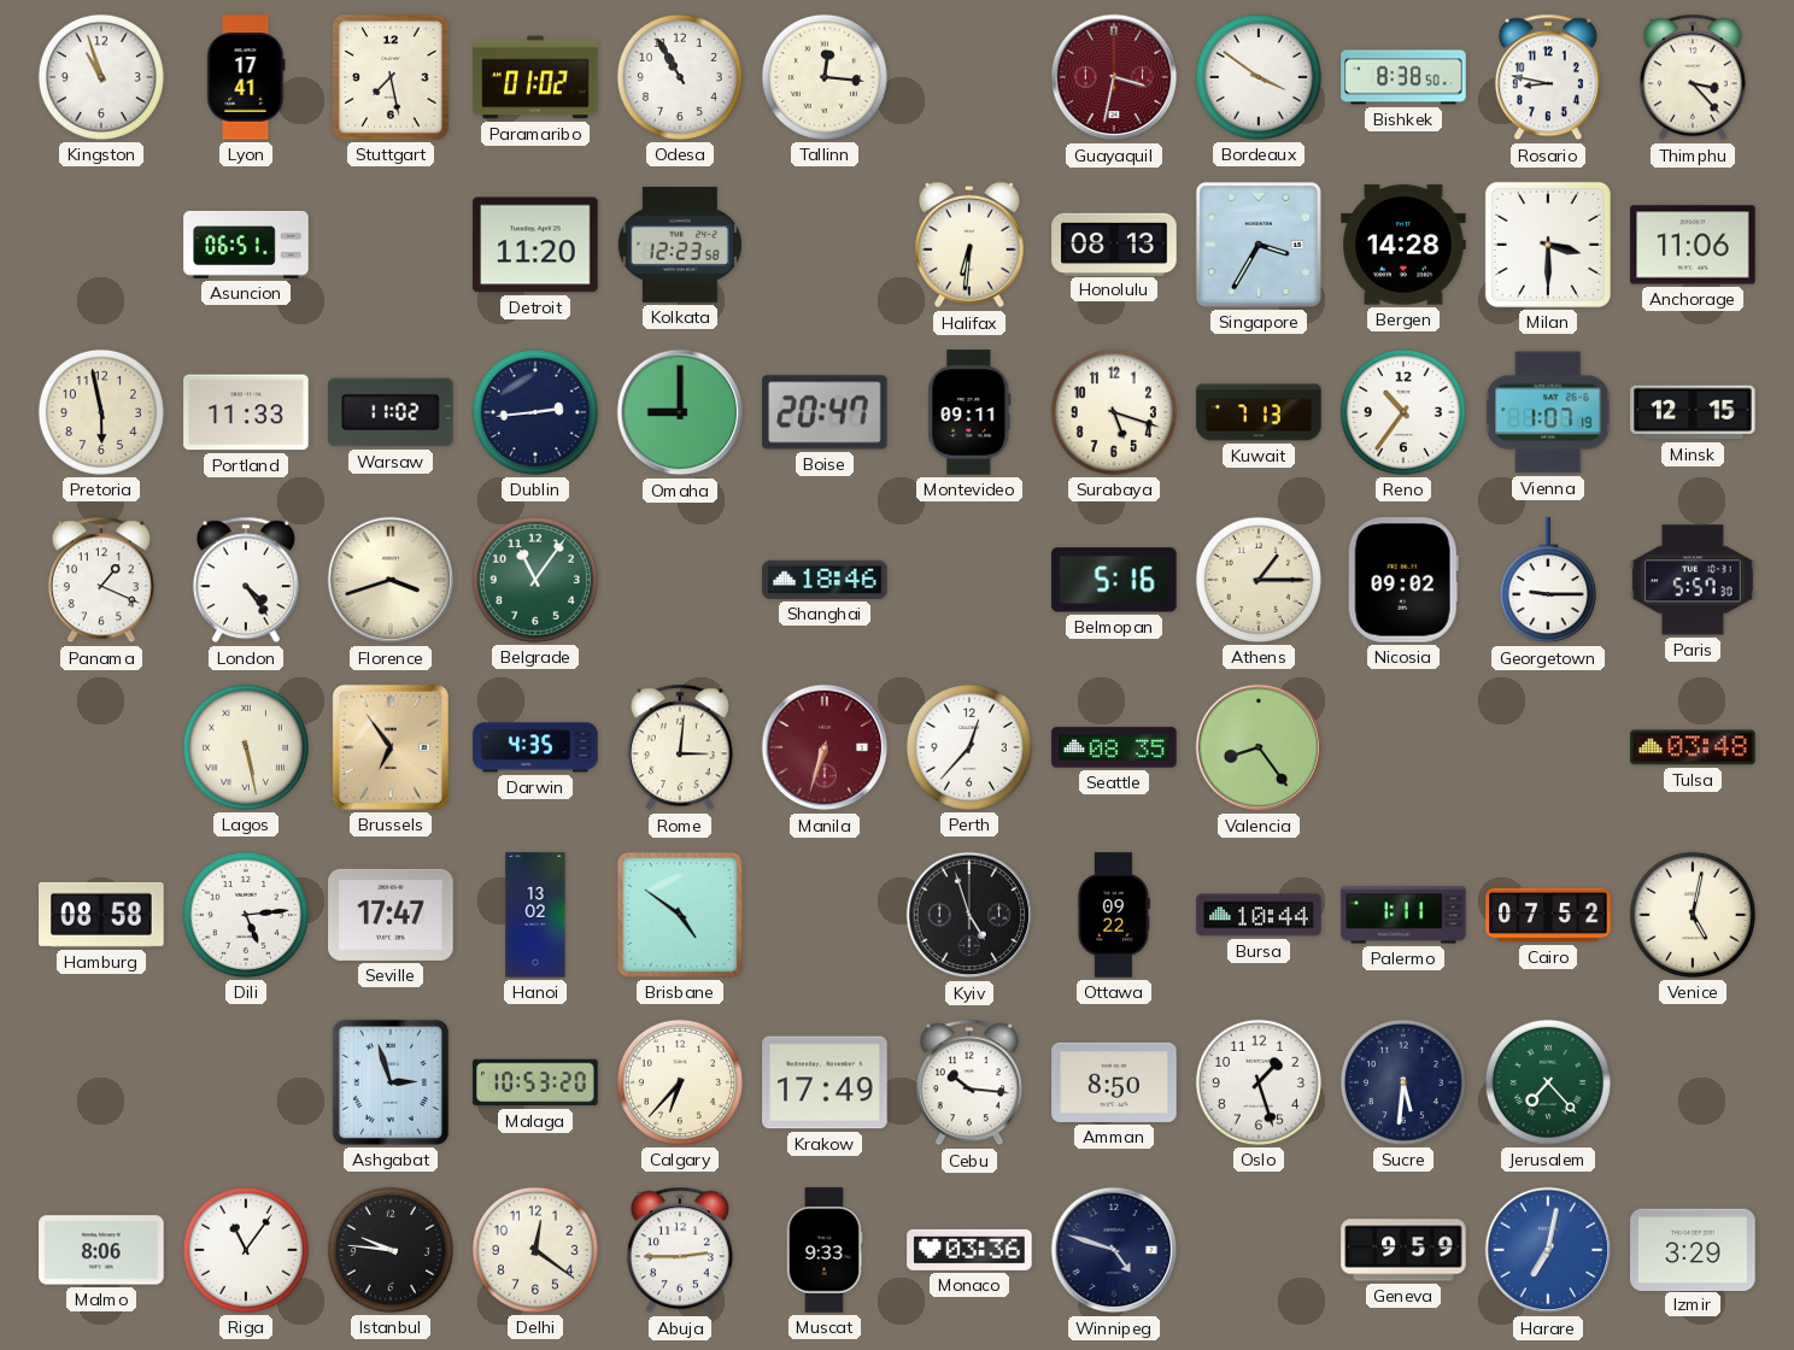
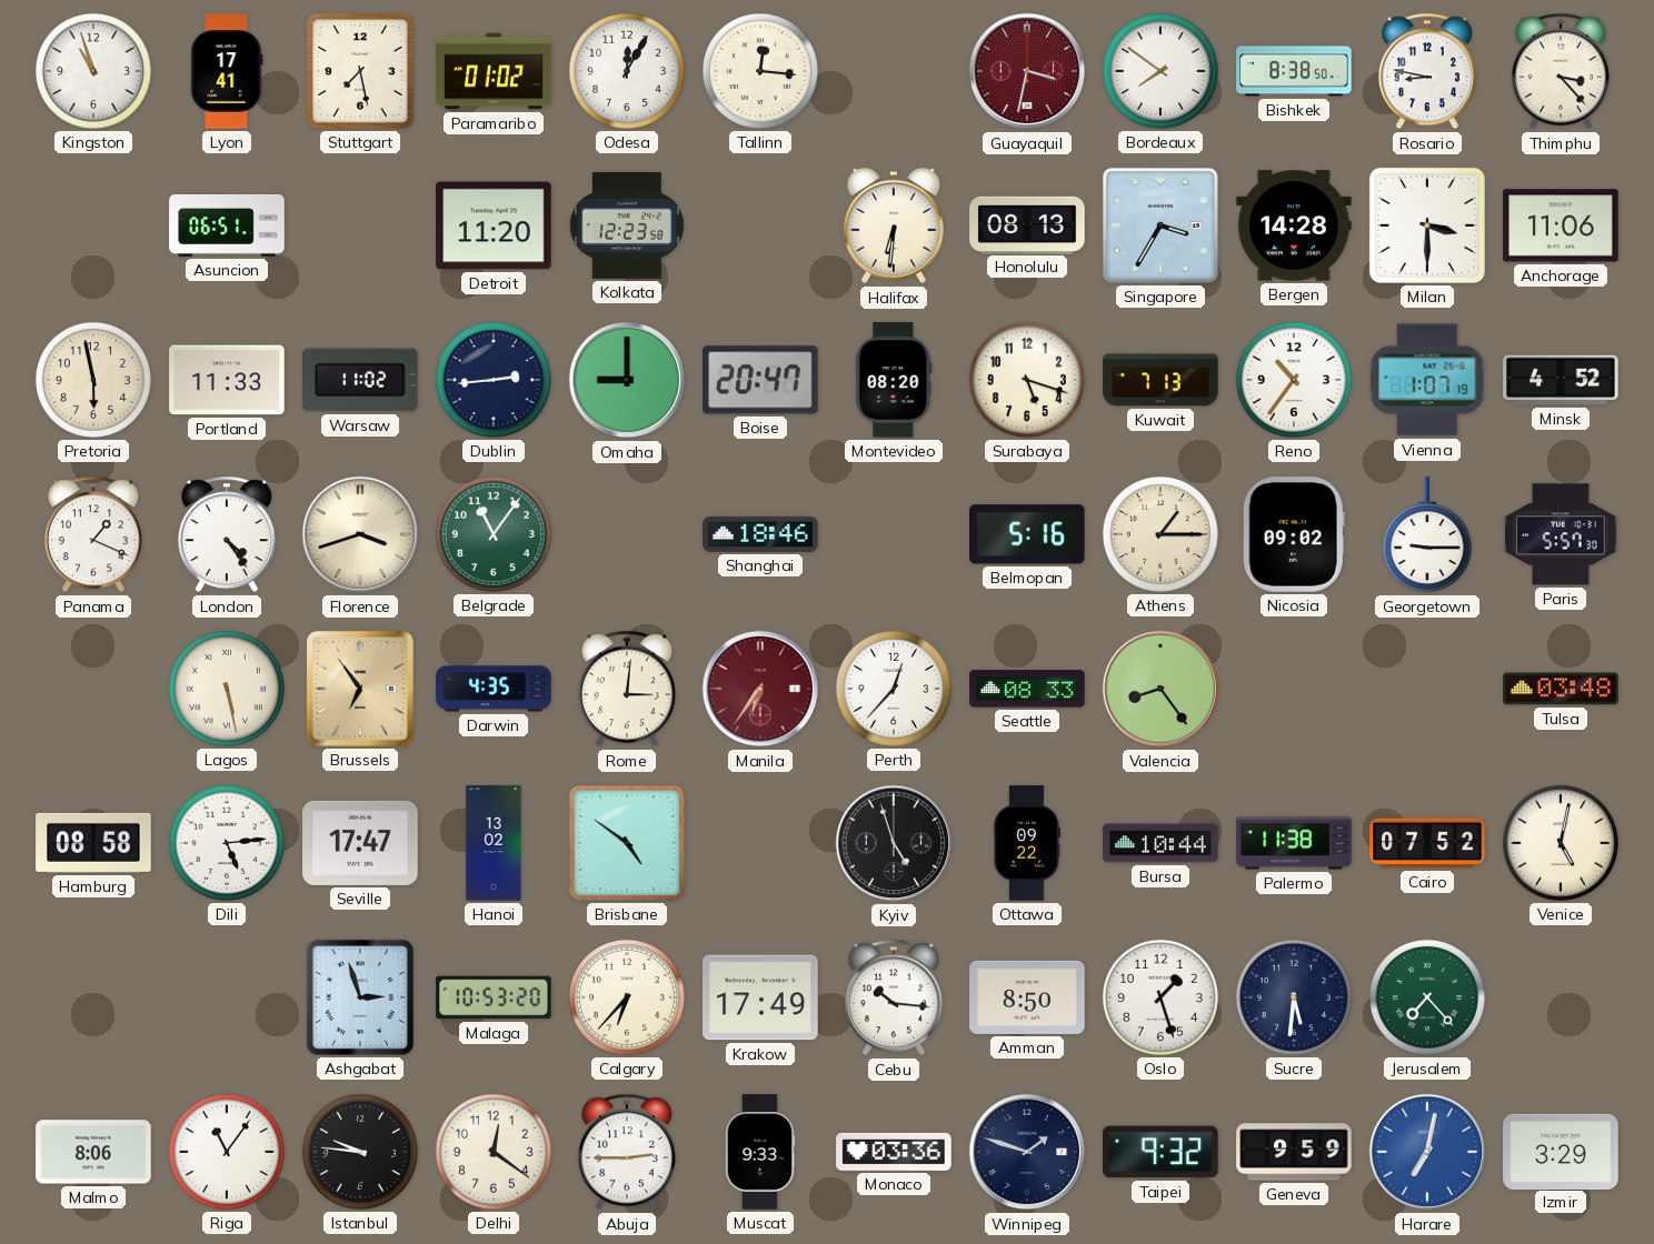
Odesa: 10:55 -> 12:05 (627, 71)
Bordeaux: 3:51 -> 7:51 (1160, 71)
Montevideo: 09:11 -> 08:20 (894, 380)
Minsk: 12:15 -> 4:52 (1561, 380)
Manila: 6:33 -> 6:36 (760, 689)
Seattle: 08:35 -> 08:33 (1027, 689)
Palermo: 1:11 -> 11:38 (1294, 843)
Winnipeg: 4:48 -> 1:48 (1027, 1152)
Taipei: none -> 9:32 (1160, 1152)
